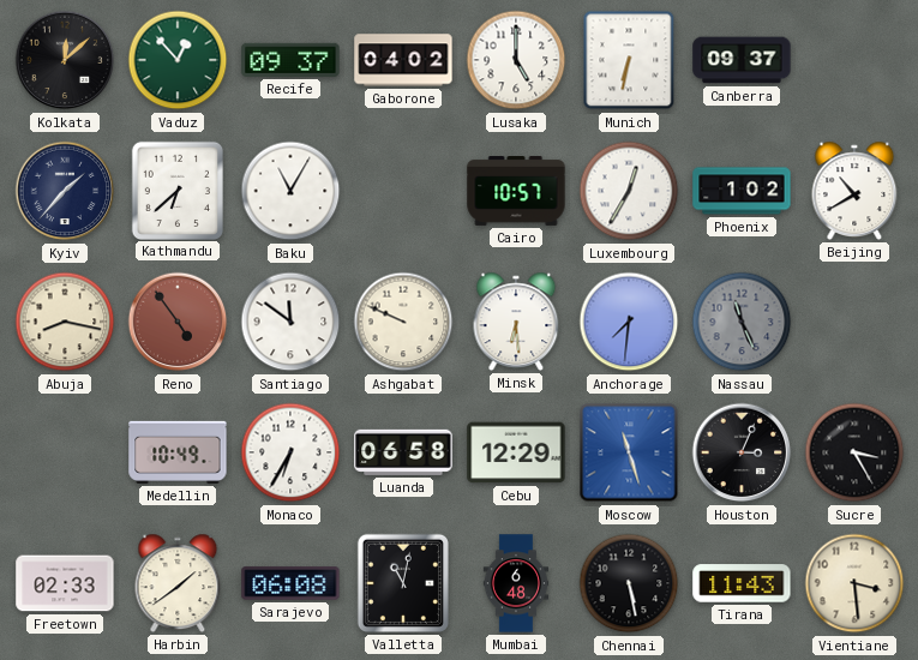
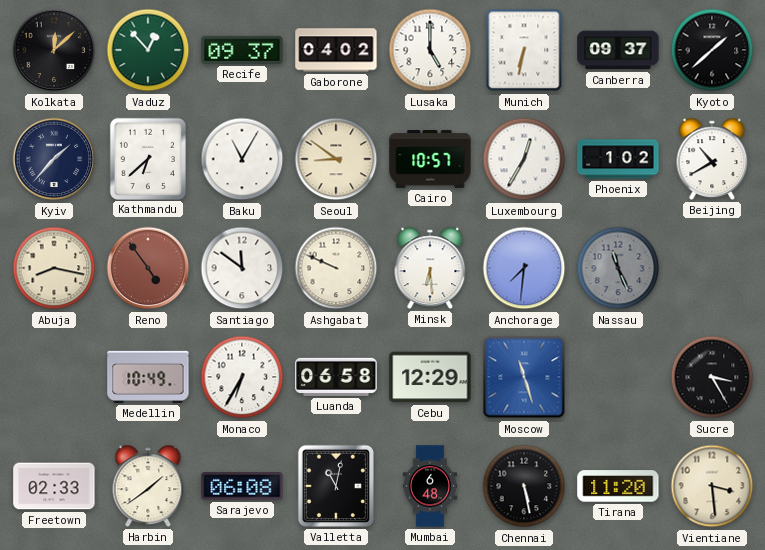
Kyoto: none -> 1:38 (712, 50)
Seoul: none -> 8:51 (336, 159)
Houston: 3:04 -> none (742, 452)
Tirana: 11:43 -> 11:20 (618, 486)
